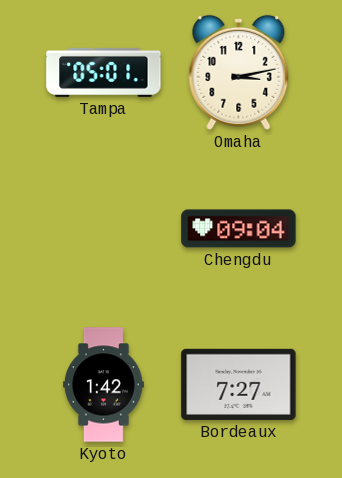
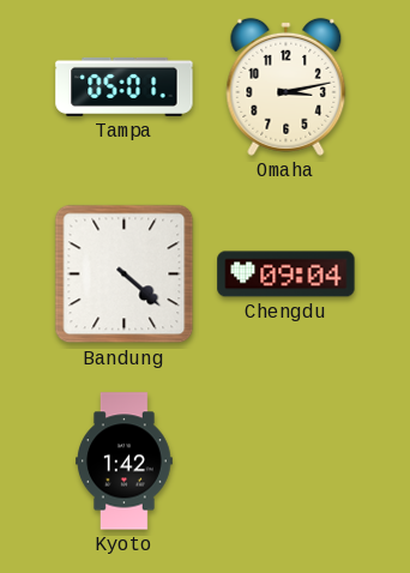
Bandung: none -> 4:22 (125, 275)
Bordeaux: 7:27 -> none (239, 384)
